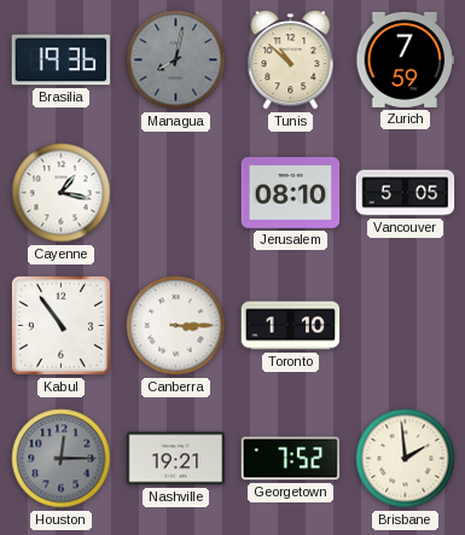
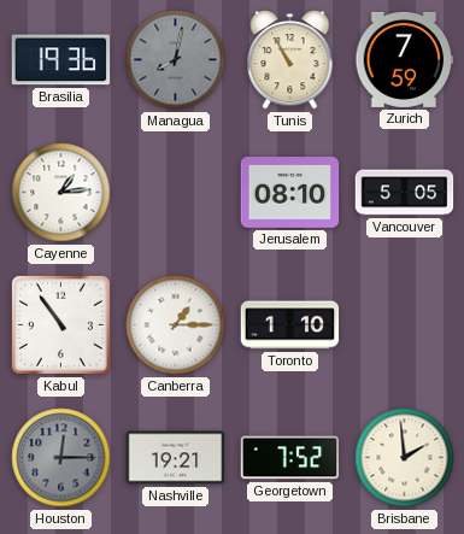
Tunis: 10:52 -> 10:55 (290, 60)
Cayenne: 1:17 -> 1:14 (61, 193)
Canberra: 3:15 -> 1:15 (176, 325)
